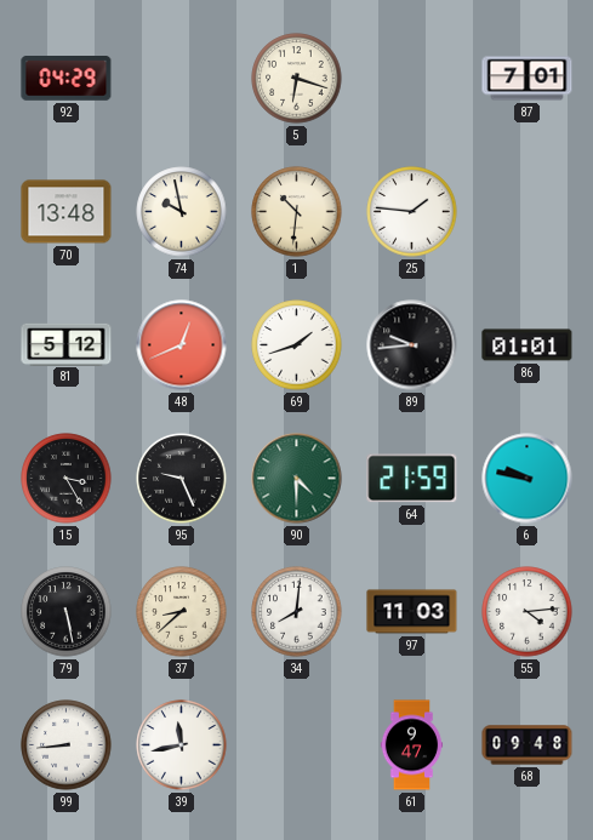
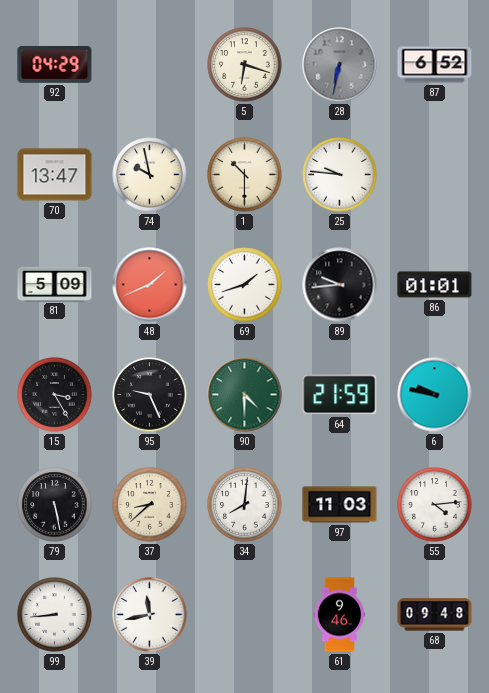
28: none -> 6:32 (340, 65)
87: 7:01 -> 6:52 (435, 65)
70: 13:48 -> 13:47 (55, 175)
1: 10:31 -> 10:30 (245, 175)
25: 1:46 -> 9:46 (340, 175)
81: 5:12 -> 5:09 (55, 284)
48: 12:41 -> 1:41 (150, 285)
61: 9:47 -> 9:46 (340, 615)
